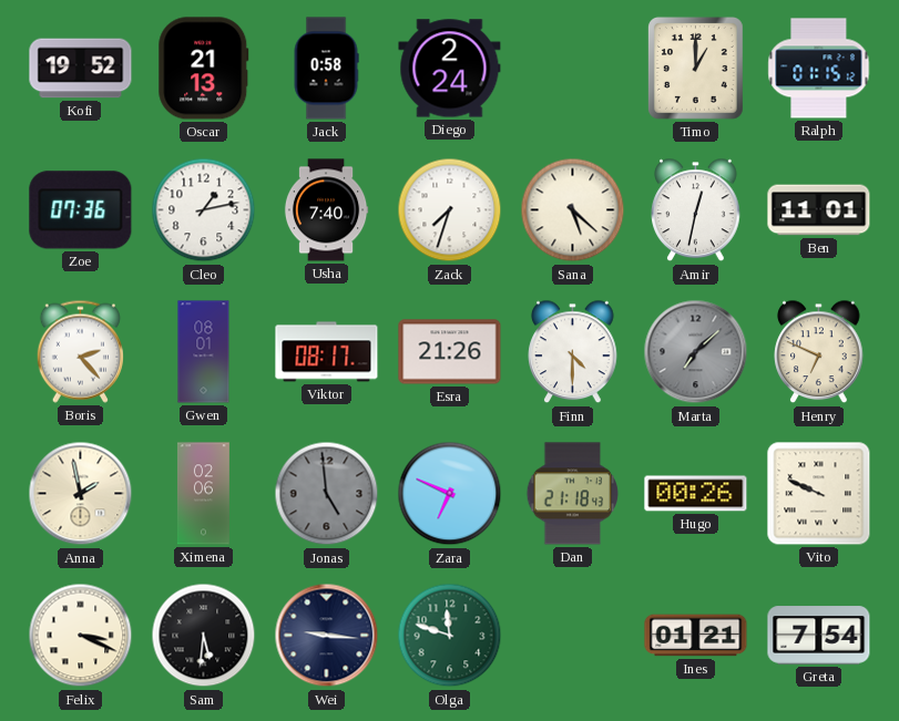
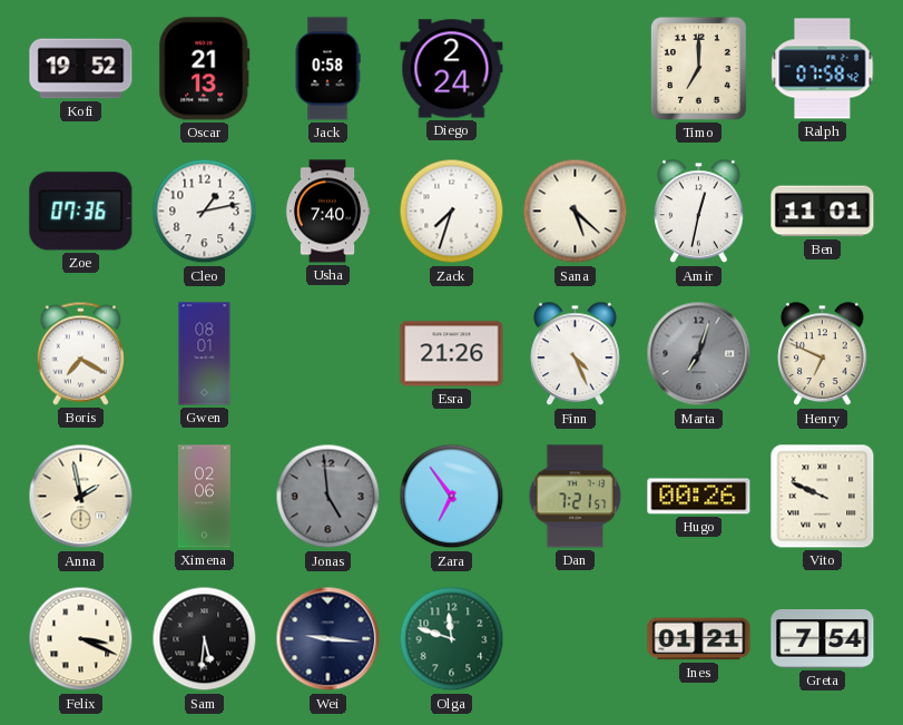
Timo: 1:00 -> 7:00 (698, 69)
Ralph: 01:15 -> 07:58 (823, 69)
Boris: 2:23 -> 7:20 (80, 353)
Viktor: 08:17 -> none (327, 352)
Finn: 4:30 -> 4:26 (576, 354)
Marta: 7:08 -> 7:03 (699, 354)
Zara: 6:49 -> 6:54 (452, 497)
Dan: 21:18 -> 7:21 (576, 497)
